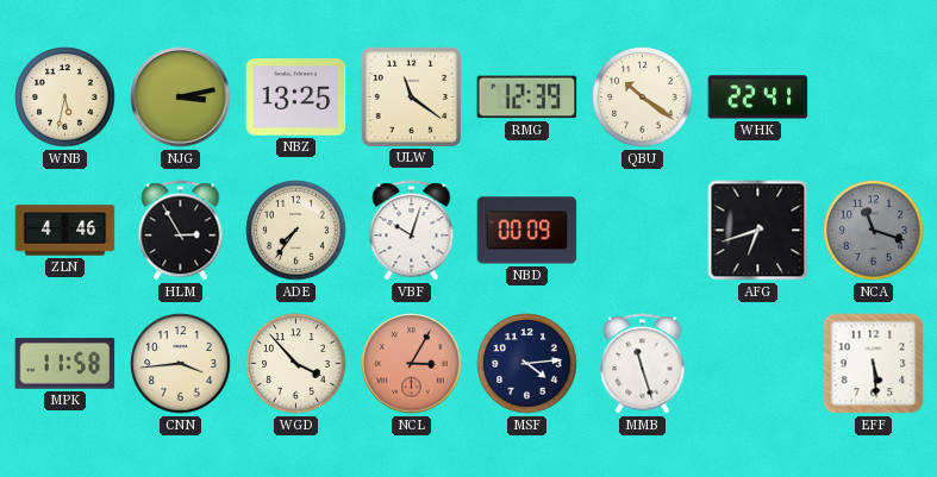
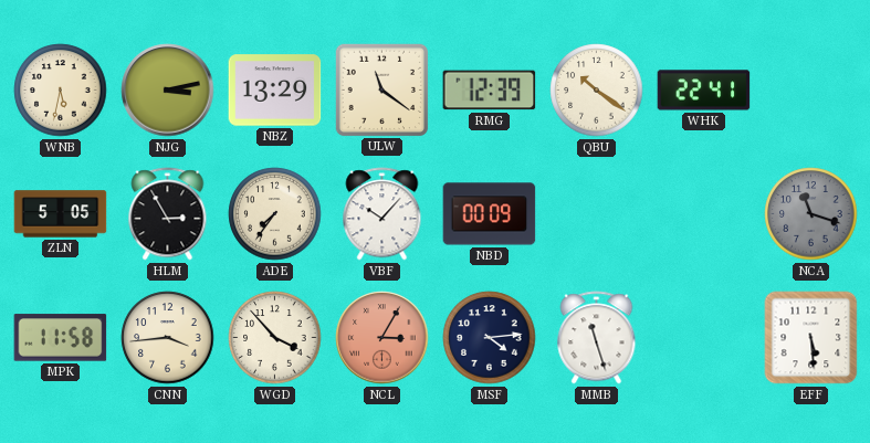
NBZ: 13:25 -> 13:29 (275, 91)
ZLN: 4:46 -> 5:05 (61, 214)
VBF: 10:03 -> 10:07 (382, 214)
AFG: 6:42 -> none (758, 231)
